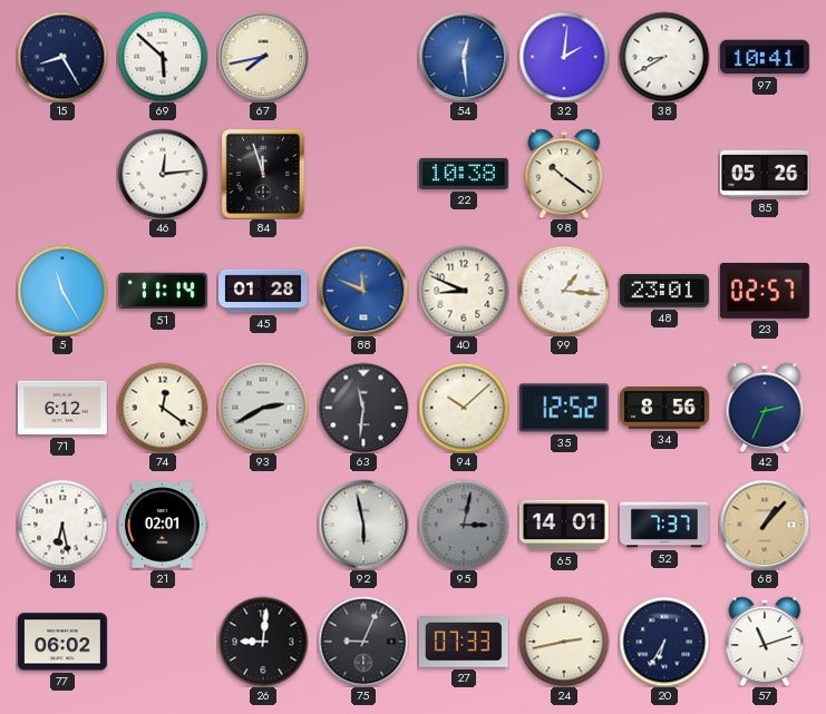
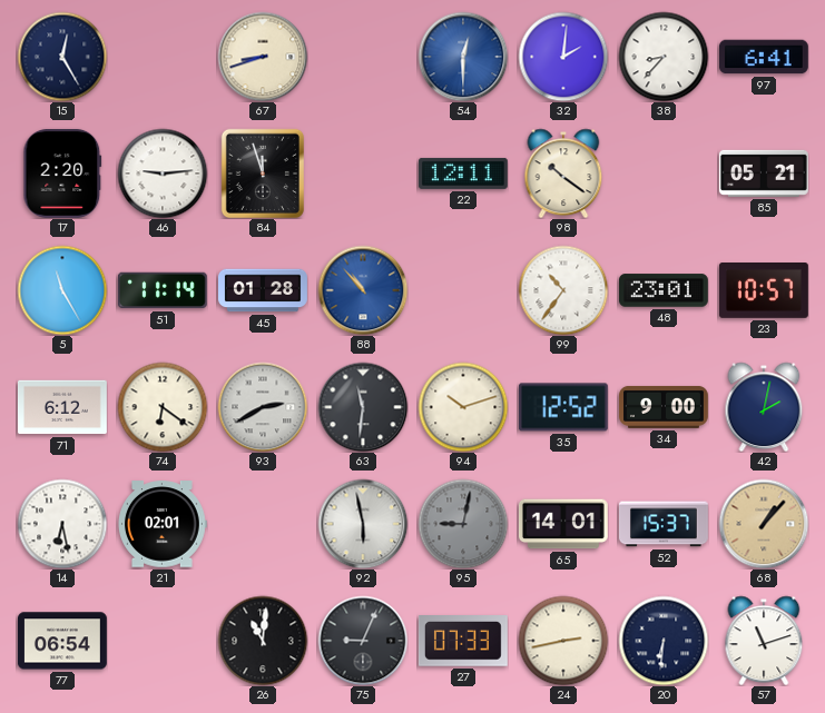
15: 8:25 -> 12:25 (62, 57)
69: 5:52 -> none (163, 57)
67: 7:43 -> 8:42 (263, 57)
54: 12:29 -> 12:30 (463, 57)
38: 8:40 -> 8:37 (664, 57)
97: 10:41 -> 6:41 (764, 57)
17: none -> 2:20 (62, 174)
46: 12:14 -> 9:14 (163, 174)
22: 10:38 -> 12:11 (463, 174)
85: 05:26 -> 05:21 (764, 174)
88: 11:49 -> 10:53 (363, 290)
40: 8:49 -> none (464, 291)
99: 1:16 -> 10:36 (563, 290)
23: 02:57 -> 10:57 (764, 291)
74: 12:21 -> 6:21 (163, 407)
94: 10:08 -> 10:12 (463, 407)
34: 8:56 -> 9:00 (665, 407)
42: 2:34 -> 2:02 (764, 407)
95: 3:02 -> 9:02 (463, 524)
52: 7:37 -> 15:37 (664, 524)
77: 06:02 -> 06:54 (62, 641)
26: 9:01 -> 11:01 (263, 641)
20: 6:35 -> 6:31 (664, 641)
